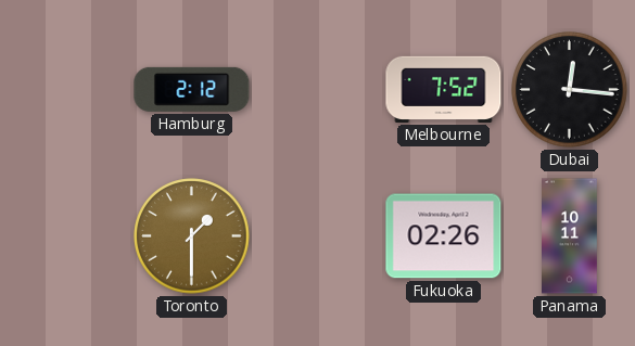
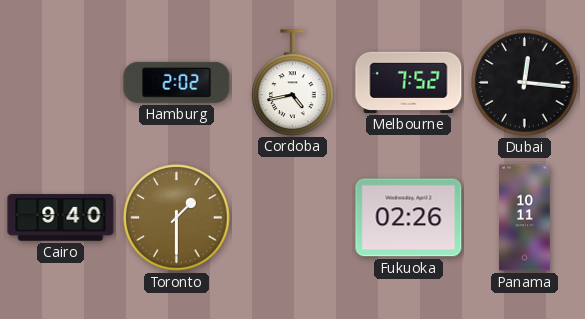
Hamburg: 2:12 -> 2:02 (177, 82)
Cordoba: none -> 4:43 (293, 82)
Cairo: none -> 9:40 (61, 218)
